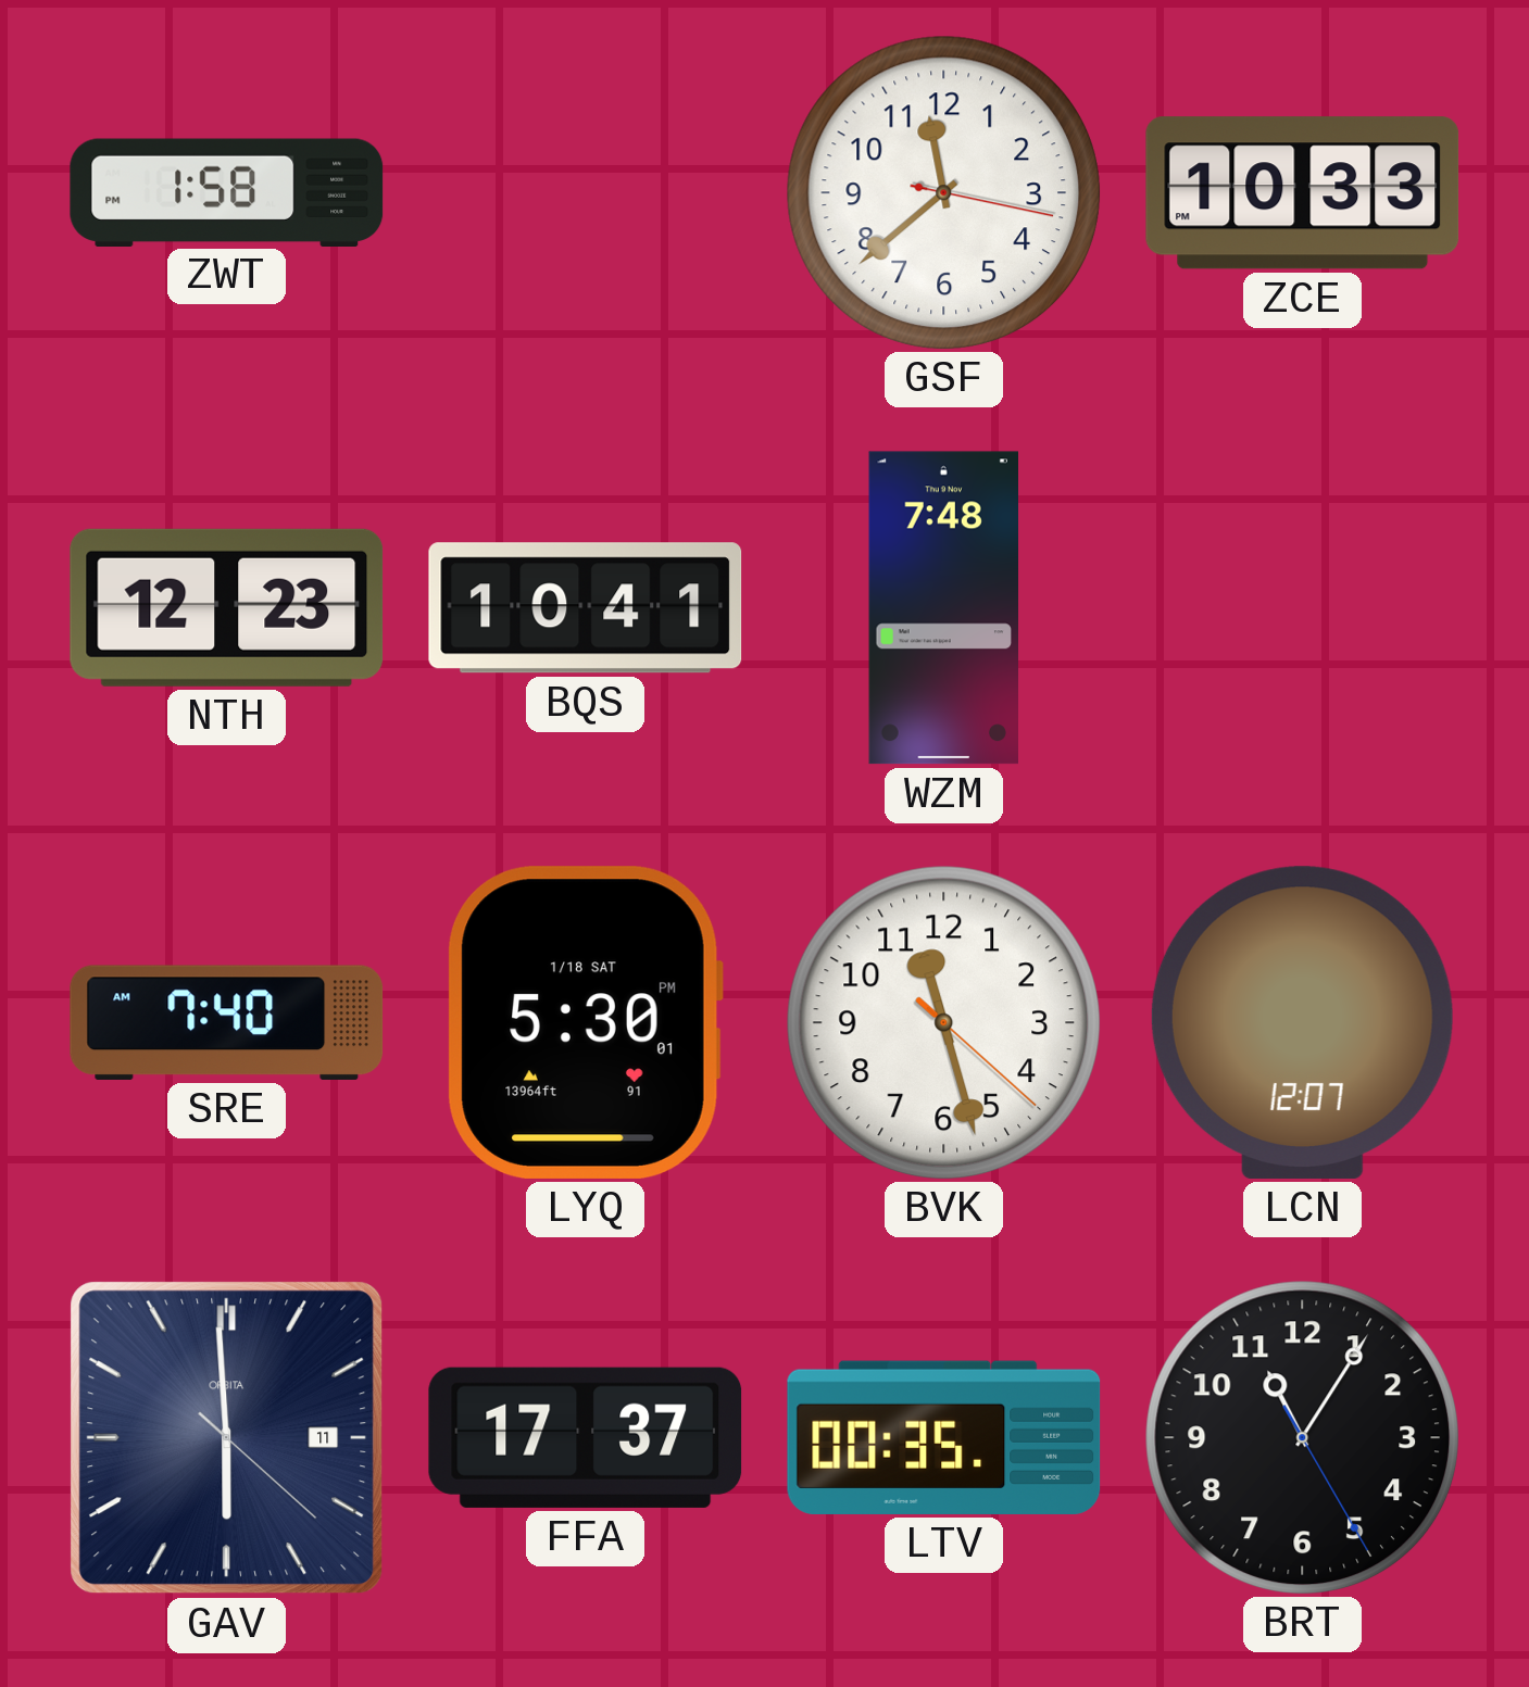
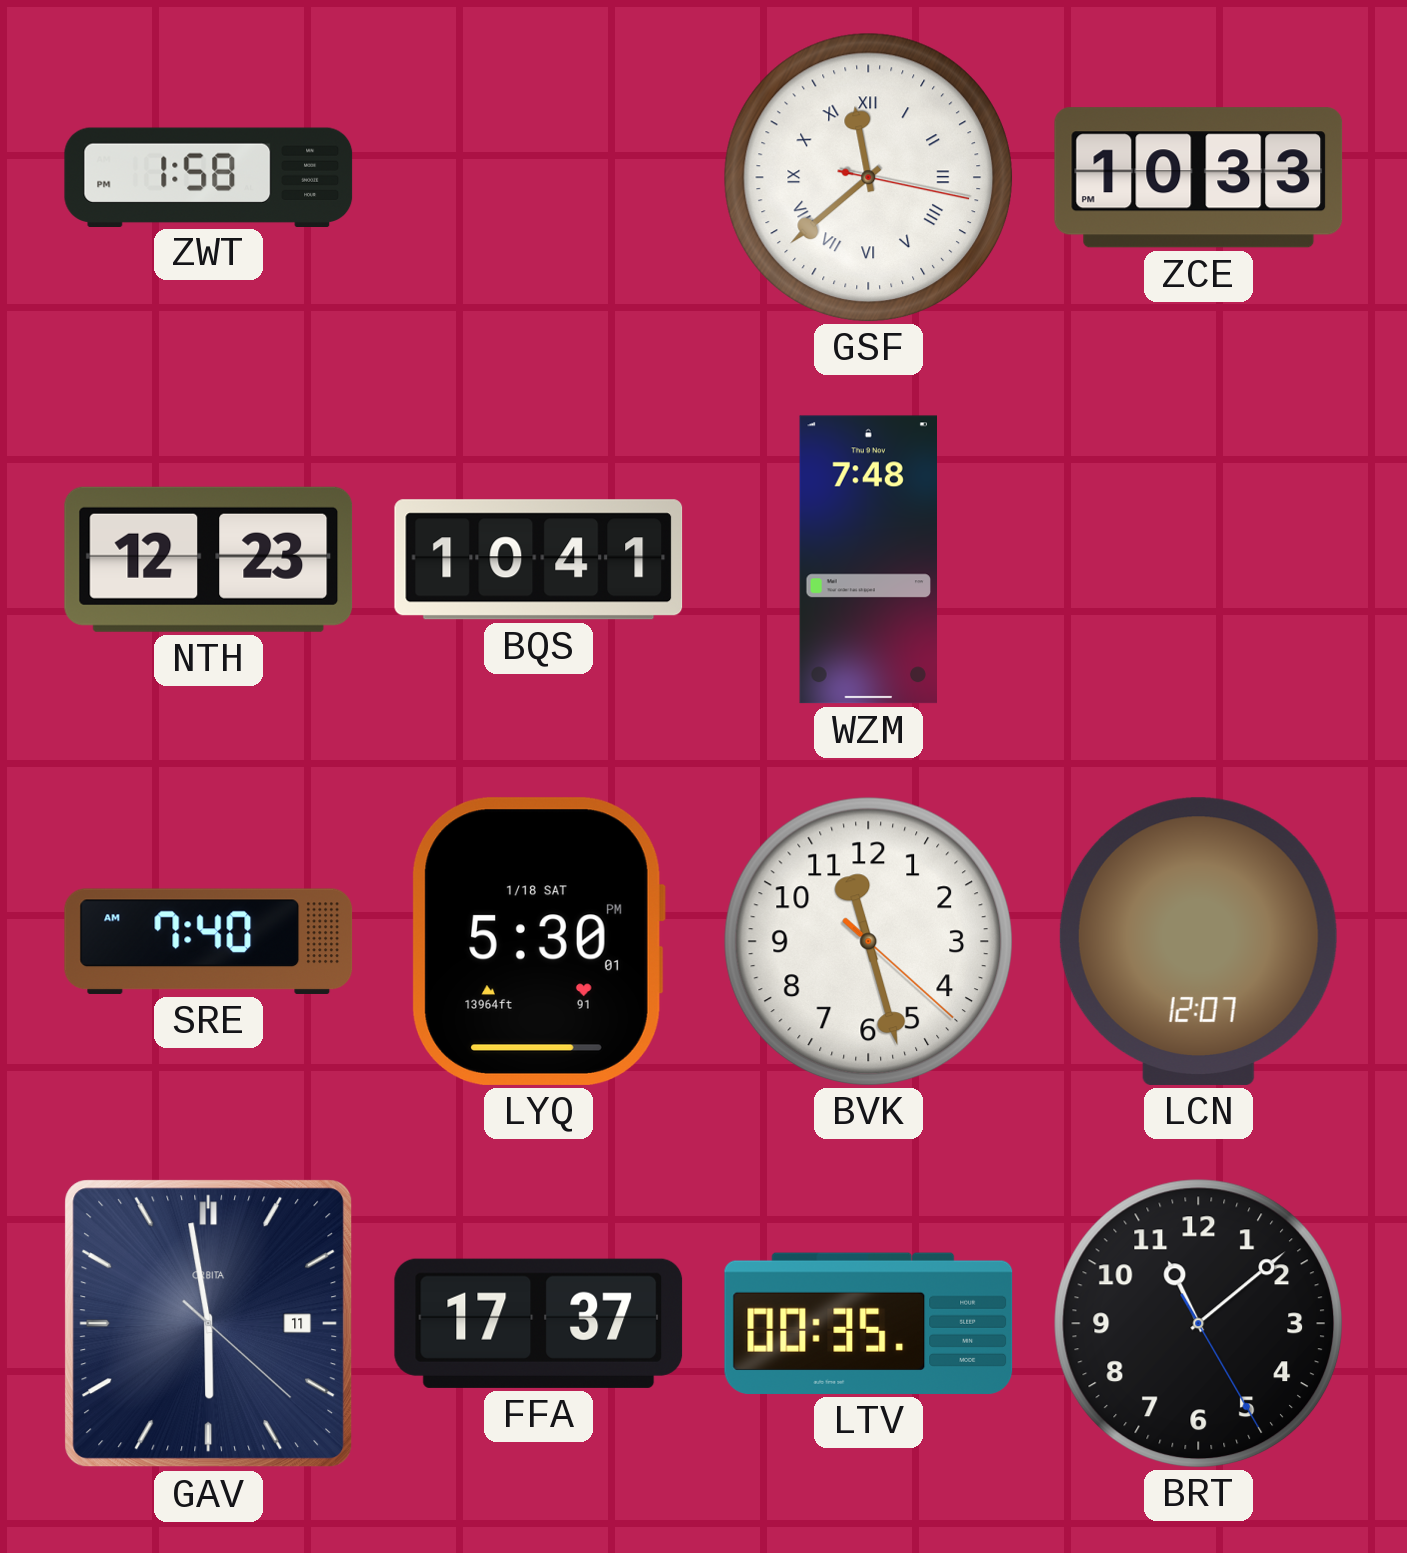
GSF numerals: Arabic -> Roman (868, 177)
GAV: 5:59 -> 5:58 (209, 1324)
BRT: 11:05 -> 11:08 (1198, 1323)
